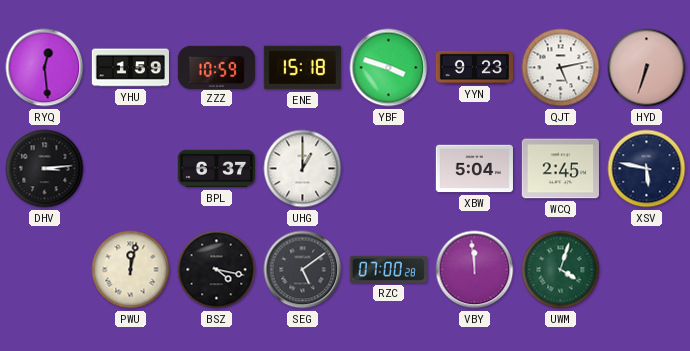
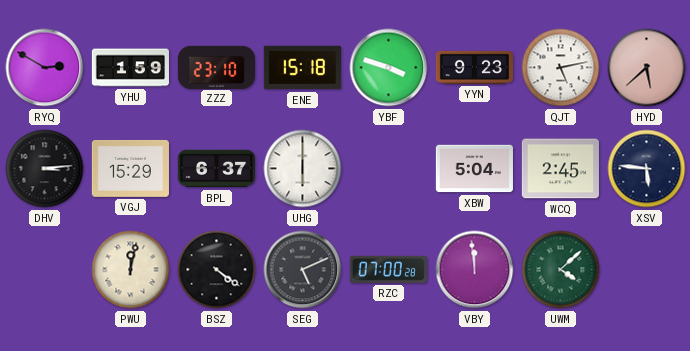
RYQ: 12:29 -> 2:50 (45, 68)
ZZZ: 10:59 -> 23:10 (216, 67)
HYD: 6:33 -> 5:38 (647, 68)
VGJ: none -> 15:29 (130, 168)
UHG: 1:00 -> 6:00 (303, 169)
XSV: 5:47 -> 5:46 (647, 169)
BSZ: 4:17 -> 4:21 (217, 270)
SEG: 5:09 -> 5:11 (303, 270)
UWM: 4:03 -> 4:08 (561, 270)
